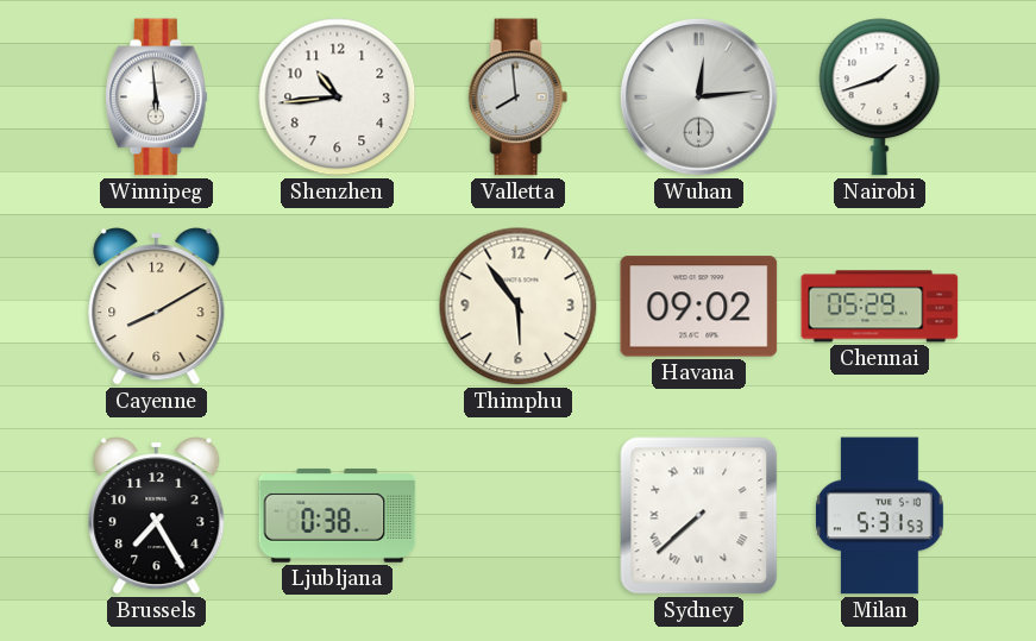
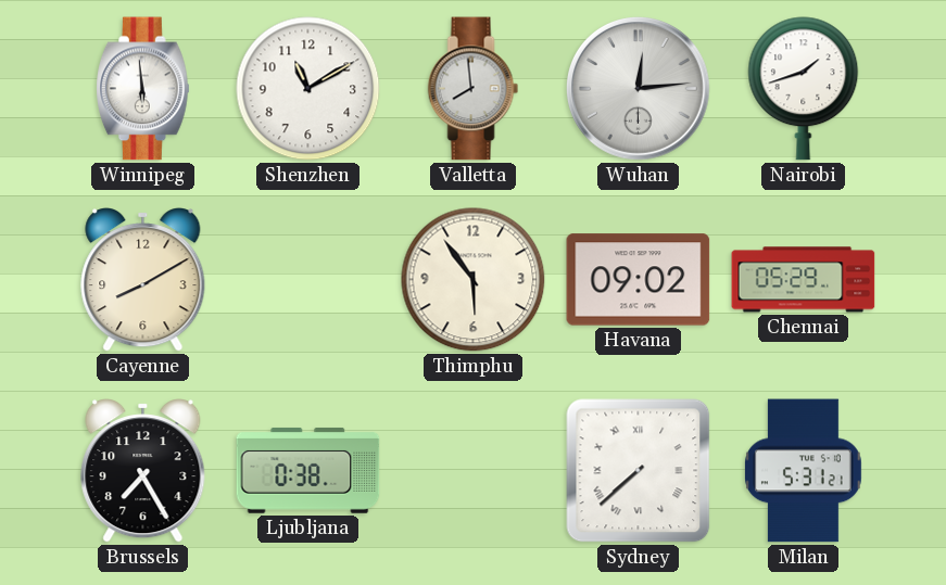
Shenzhen: 10:44 -> 11:10 (308, 89)
Milan: 5:31:53 -> 5:31:21 (803, 471)
